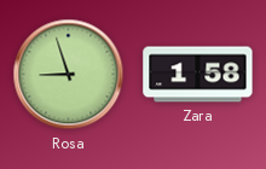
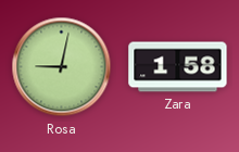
Rosa: 8:57 -> 9:02 (62, 67)
